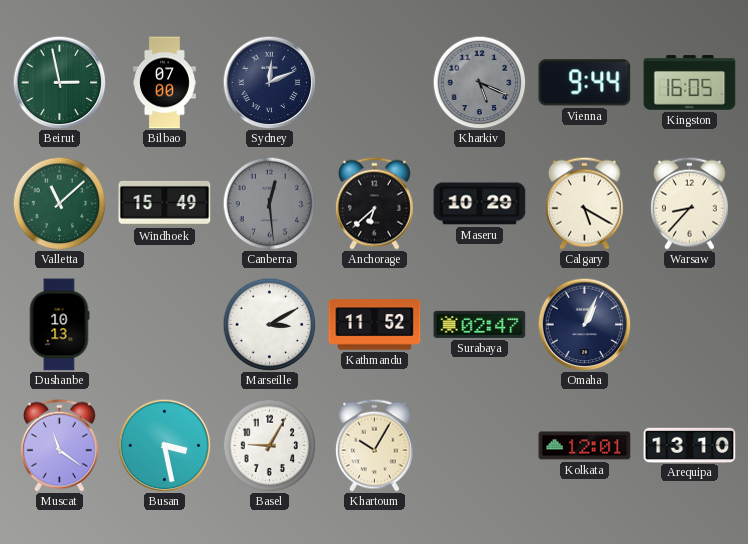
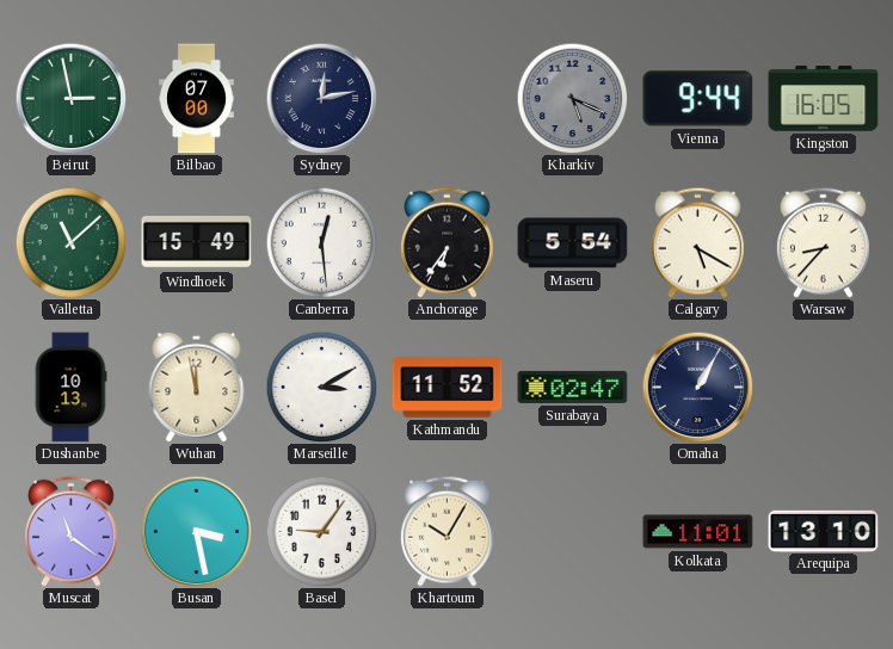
Sydney: 12:11 -> 12:13 (321, 98)
Canberra dial: grey -> white (321, 242)
Anchorage: 6:38 -> 6:36 (446, 242)
Maseru: 10:29 -> 5:54 (573, 243)
Wuhan: none -> 11:58 (197, 387)
Omaha: 1:04 -> 1:05 (697, 387)
Basel: 9:05 -> 9:06 (321, 531)
Kolkata: 12:01 -> 11:01 (698, 532)
